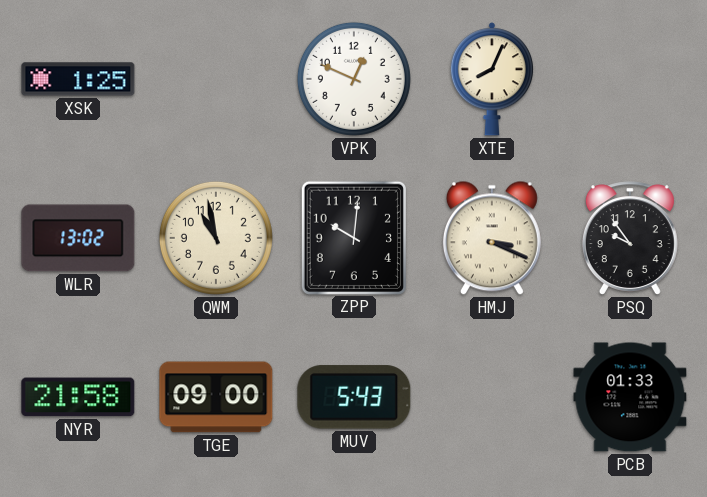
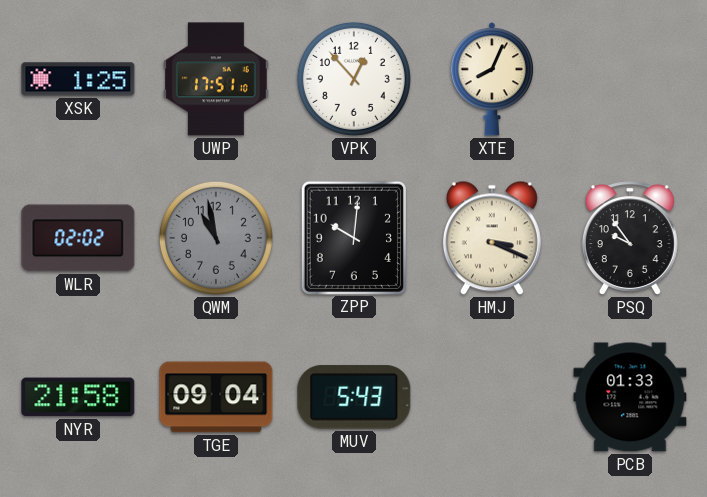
UWP: none -> 17:51 (217, 79)
VPK: 12:49 -> 12:53 (354, 79)
WLR: 13:02 -> 02:02 (78, 238)
QWM dial: cream -> grey (216, 238)
TGE: 09:00 -> 09:04 (216, 397)
